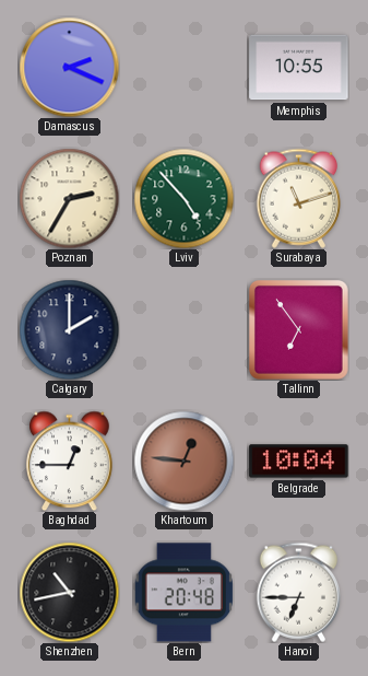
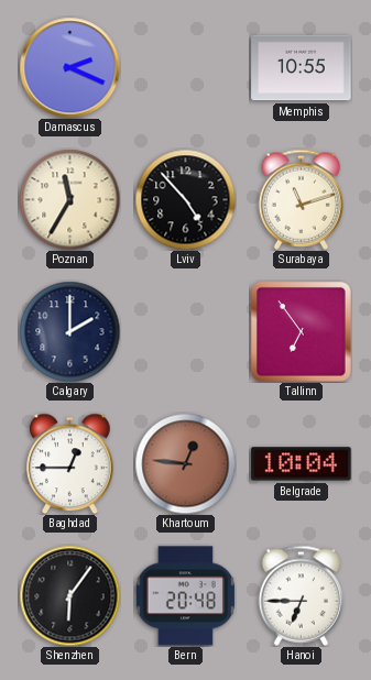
Poznan: 2:35 -> 11:35 (69, 199)
Lviv dial: green -> black (185, 199)
Shenzhen: 10:43 -> 6:06 (69, 595)
